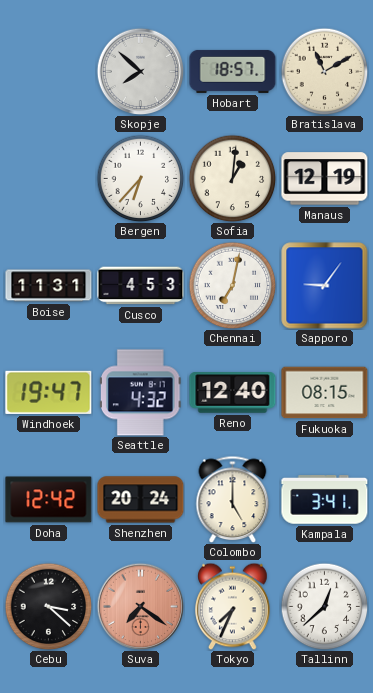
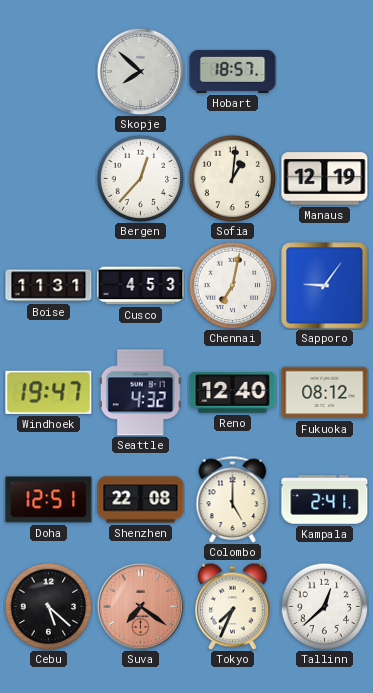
Bratislava: 11:10 -> none (324, 71)
Bergen: 6:37 -> 12:37 (140, 178)
Fukuoka: 08:15 -> 08:12 (325, 393)
Doha: 12:42 -> 12:51 (49, 500)
Shenzhen: 20:24 -> 22:08 (141, 500)
Kampala: 3:41 -> 2:41 (325, 500)
Cebu: 3:22 -> 5:22 (48, 606)
